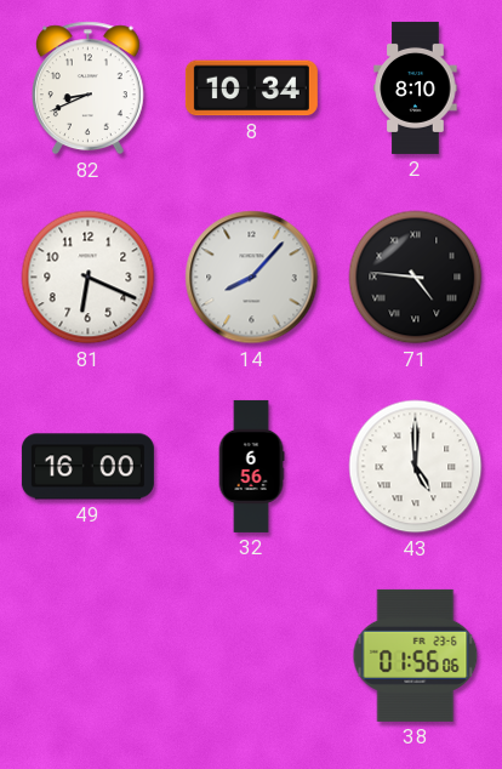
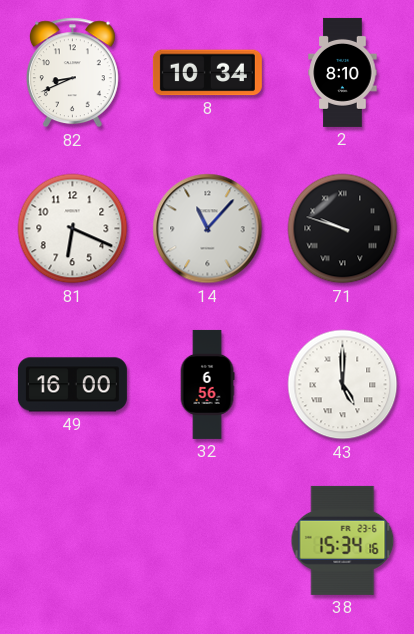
14: 8:07 -> 11:07 (208, 229)
71: 4:46 -> 9:48 (343, 229)
38: 01:56 -> 15:34 (343, 540)
